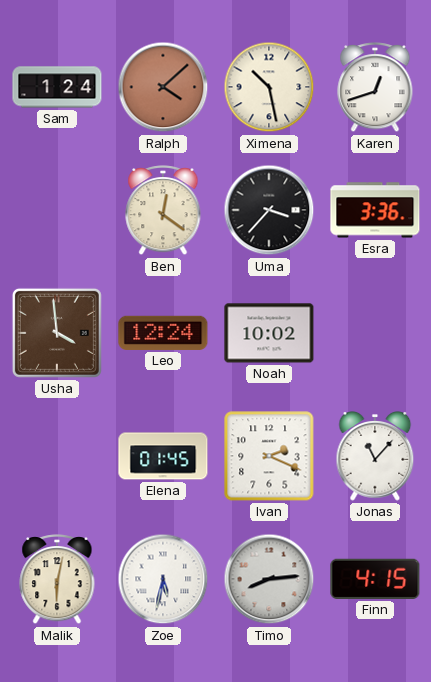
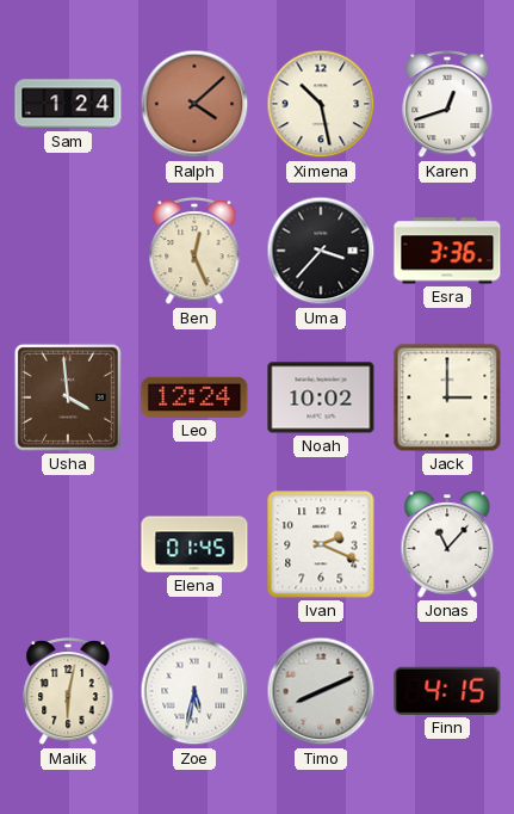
Ben: 12:21 -> 12:26 (194, 252)
Jack: none -> 3:00 (447, 397)
Timo: 8:14 -> 8:11 (321, 691)
